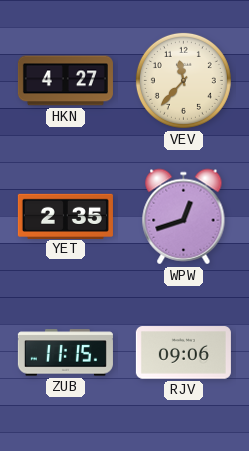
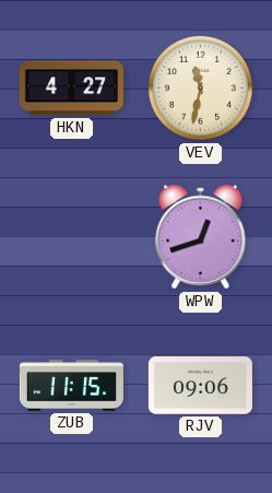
VEV: 11:37 -> 11:32 (200, 87)
YET: 2:35 -> none (65, 216)
